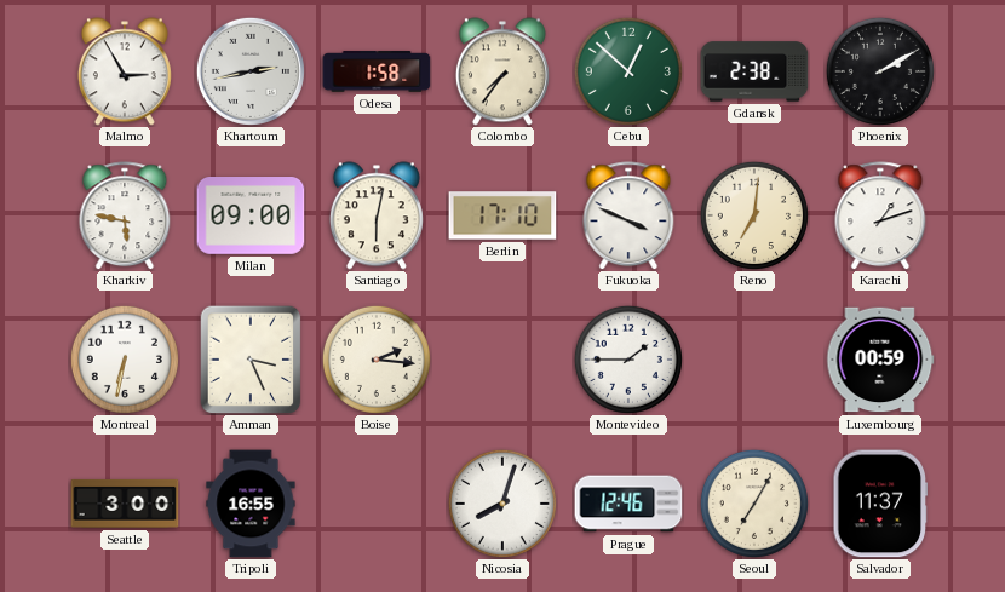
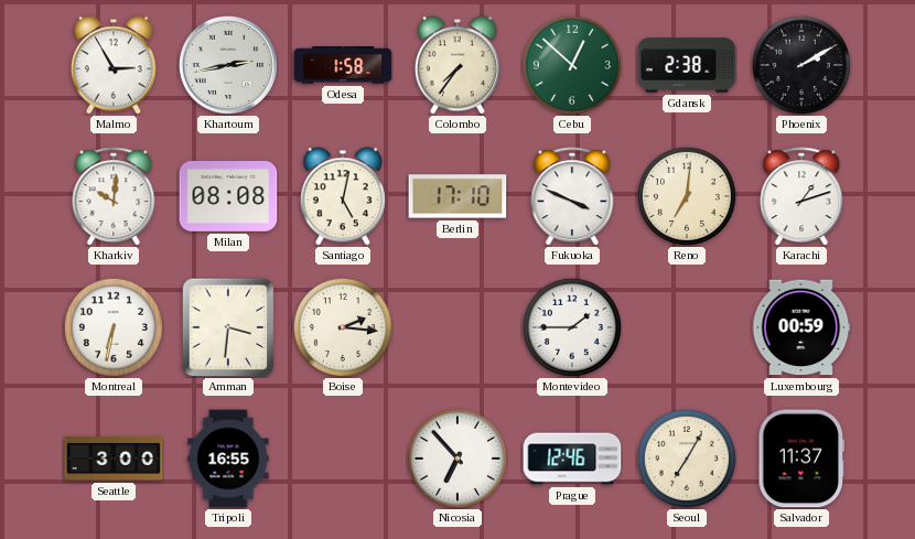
Kharkiv: 5:47 -> 10:01 (114, 196)
Milan: 09:00 -> 08:08 (228, 197)
Santiago: 6:02 -> 5:02 (343, 196)
Amman: 3:26 -> 3:31 (228, 327)
Nicosia: 8:03 -> 6:53 (457, 459)
